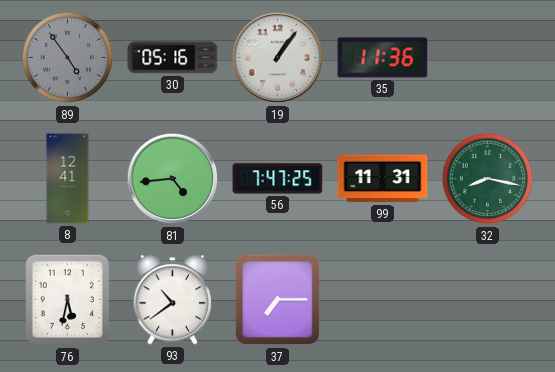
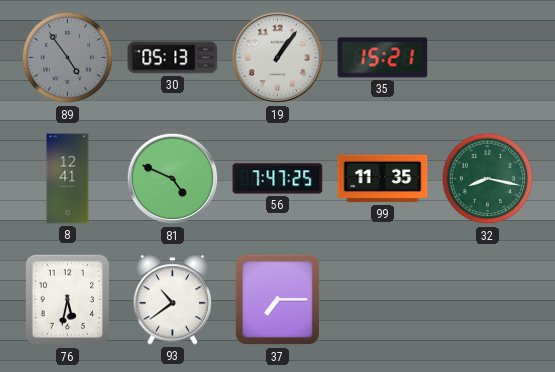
30: 05:16 -> 05:13 (173, 58)
35: 11:36 -> 15:21 (383, 58)
81: 4:44 -> 4:49 (173, 179)
99: 11:31 -> 11:35 (383, 179)
